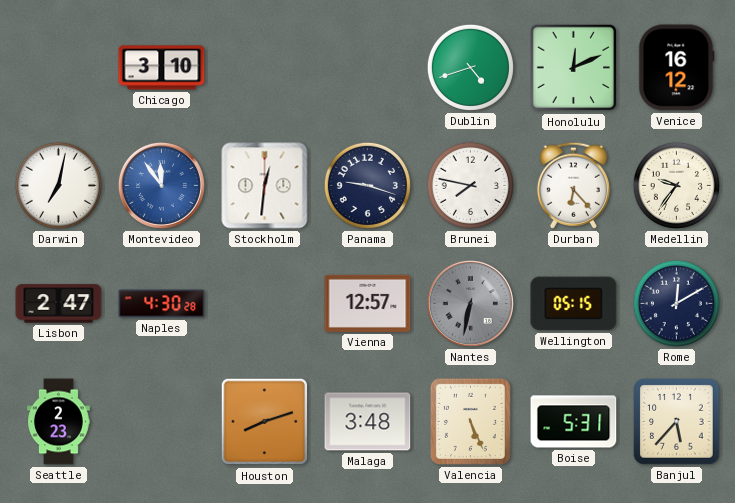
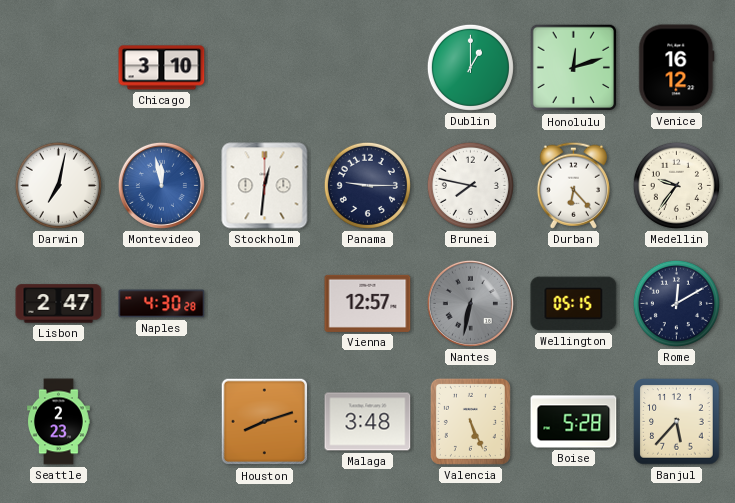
Dublin: 4:42 -> 1:00 (470, 67)
Honolulu: 12:11 -> 12:12 (574, 68)
Montevideo: 11:54 -> 11:58 (161, 185)
Panama: 9:18 -> 9:15 (367, 185)
Boise: 5:31 -> 5:28 (574, 422)
